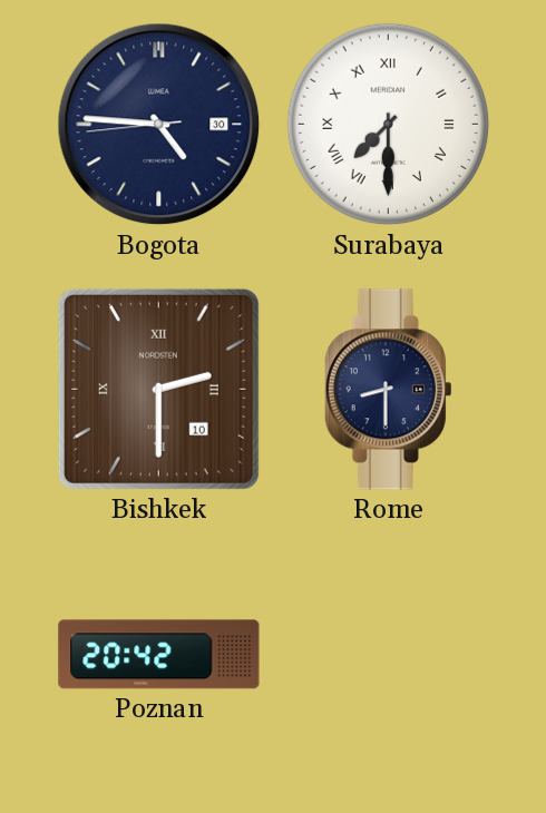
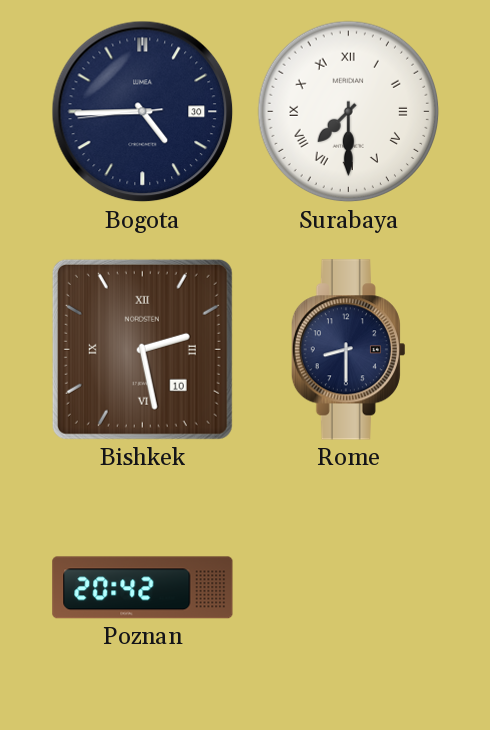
Bogota: 4:45 -> 4:44 (143, 112)
Bishkek: 2:30 -> 2:28 (142, 349)
